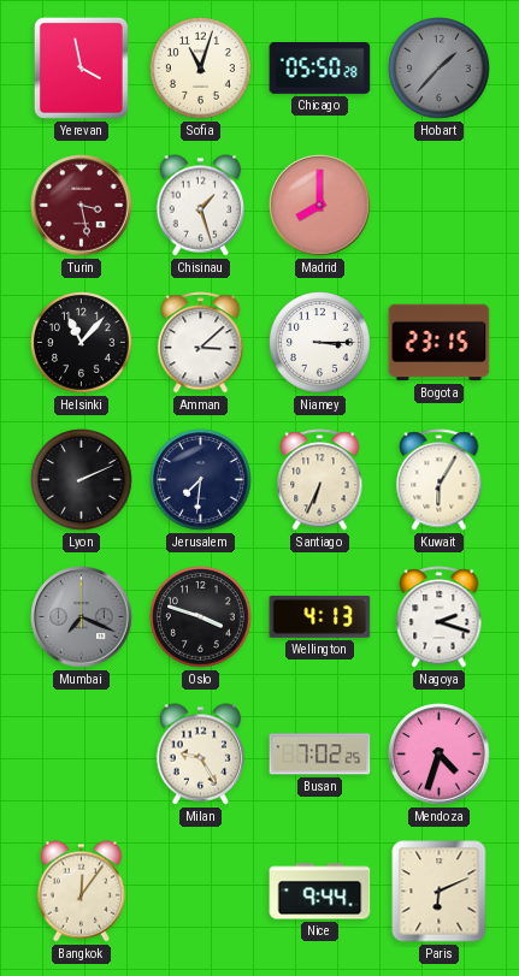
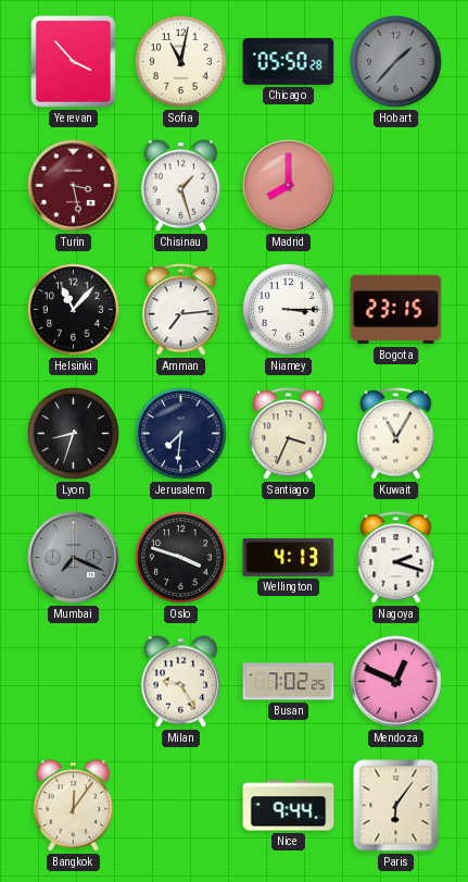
Yerevan: 3:58 -> 3:53 (73, 61)
Sofia: 11:03 -> 11:02 (181, 62)
Amman: 3:08 -> 7:14 (181, 310)
Lyon: 2:11 -> 8:33 (74, 434)
Santiago: 6:34 -> 3:34 (289, 434)
Kuwait: 6:05 -> 11:05 (396, 434)
Mendoza: 4:33 -> 12:49 (396, 682)
Paris: 6:11 -> 6:06 (396, 806)
